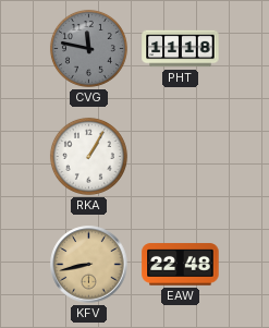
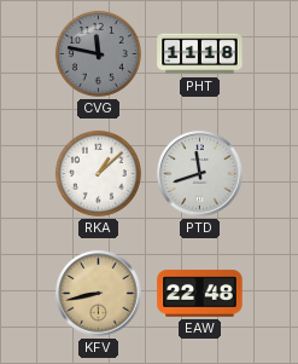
RKA: 1:05 -> 1:08 (98, 173)
PTD: none -> 11:42 (200, 174)
